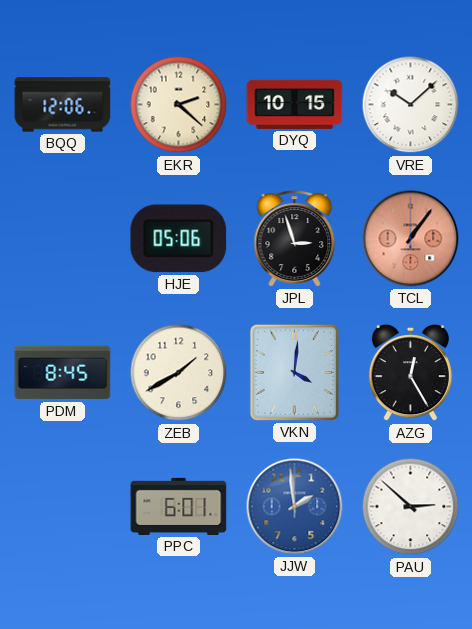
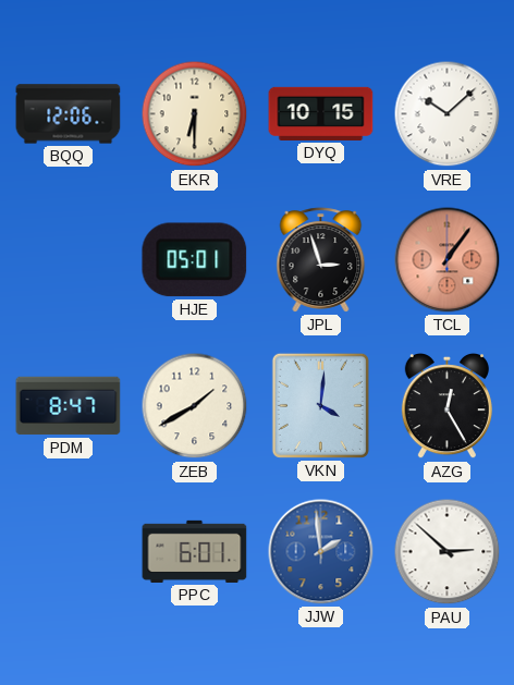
EKR: 2:22 -> 6:30 (195, 114)
HJE: 05:06 -> 05:01 (195, 260)
PDM: 8:45 -> 8:47 (69, 406)
